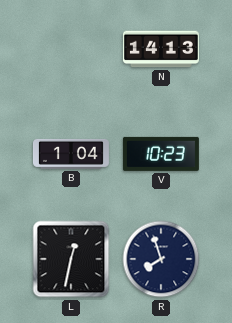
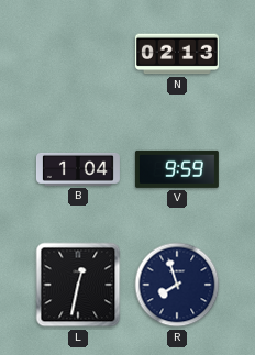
N: 14:13 -> 02:13 (177, 54)
V: 10:23 -> 9:59 (177, 169)
